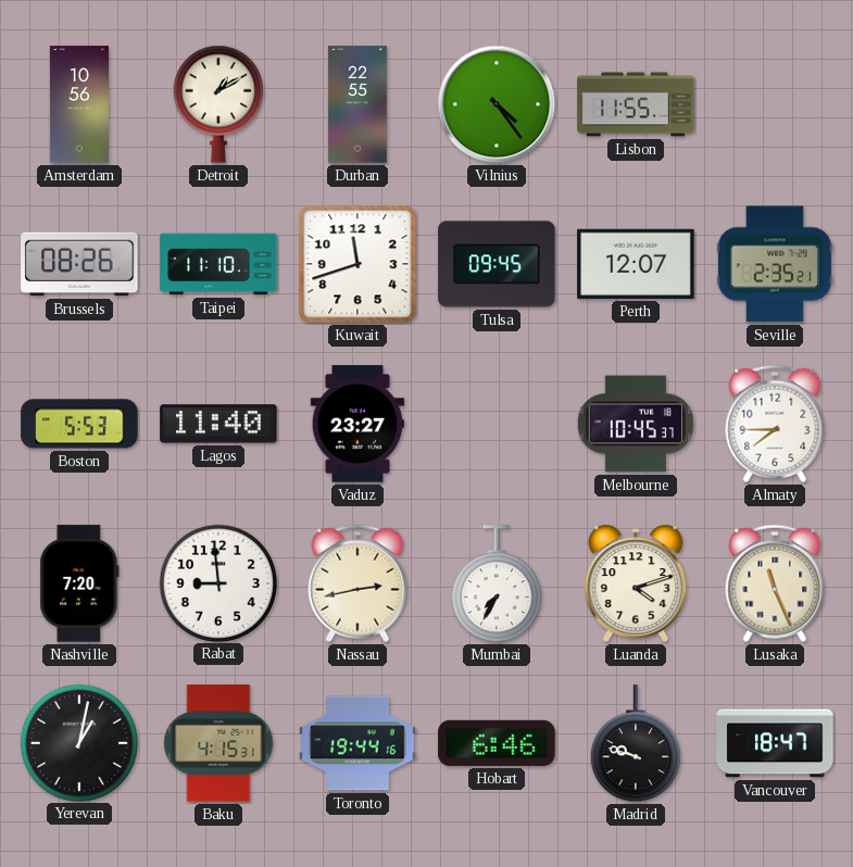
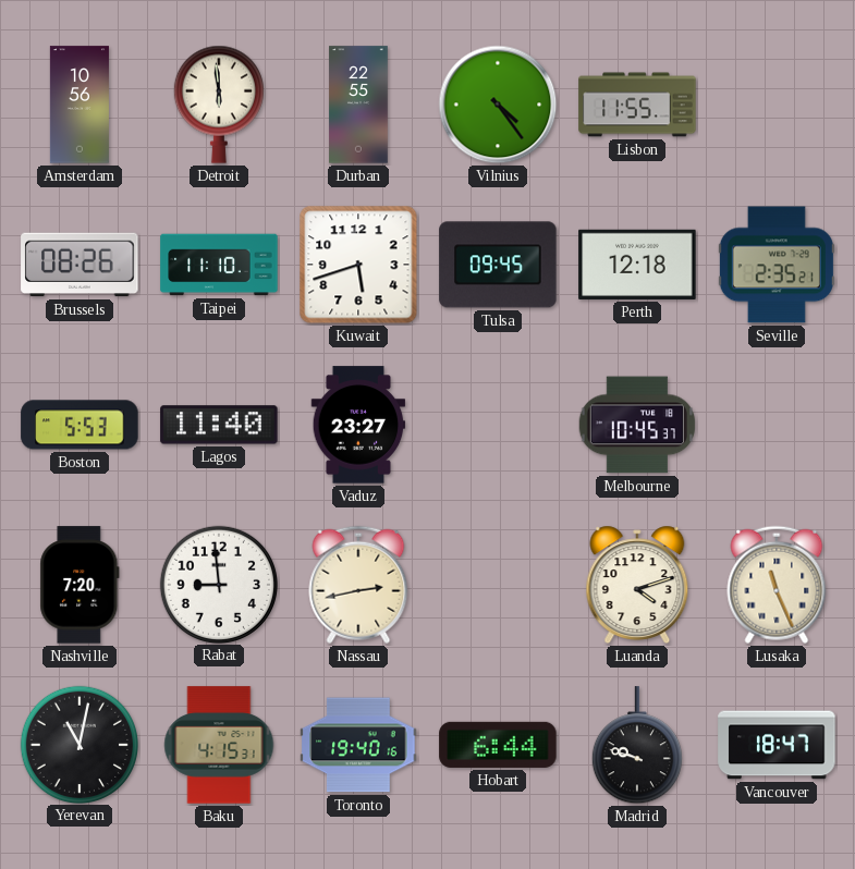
Detroit: 1:10 -> 5:59 (219, 105)
Kuwait: 11:42 -> 5:42 (358, 265)
Perth: 12:07 -> 12:18 (637, 265)
Almaty: 7:45 -> none (775, 424)
Mumbai: 7:35 -> none (497, 585)
Yerevan: 1:02 -> 11:02 (78, 744)
Toronto: 19:44 -> 19:40 (358, 745)
Hobart: 6:46 -> 6:44 (498, 745)
